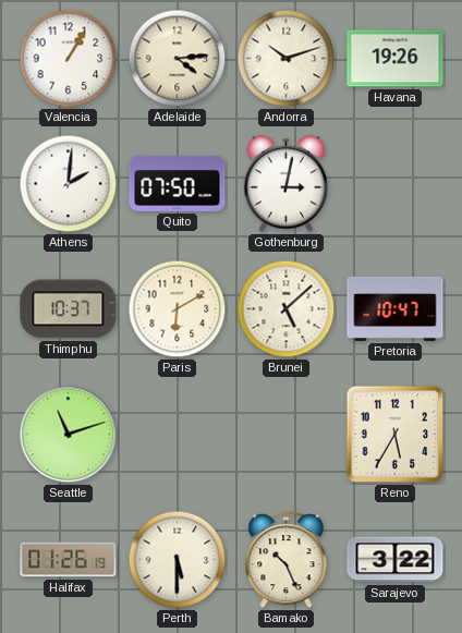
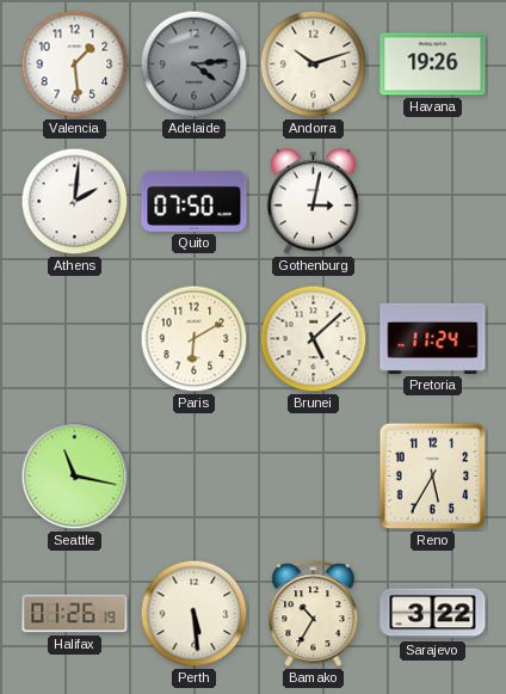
Valencia: 1:05 -> 1:29 (75, 65)
Adelaide dial: cream -> grey (195, 65)
Thimphu: 10:37 -> none (69, 309)
Pretoria: 10:47 -> 11:24 (433, 338)
Seattle: 11:12 -> 11:17 (75, 477)
Perth: 5:30 -> 5:29 (195, 614)
Bamako: 10:26 -> 10:35 (314, 614)
